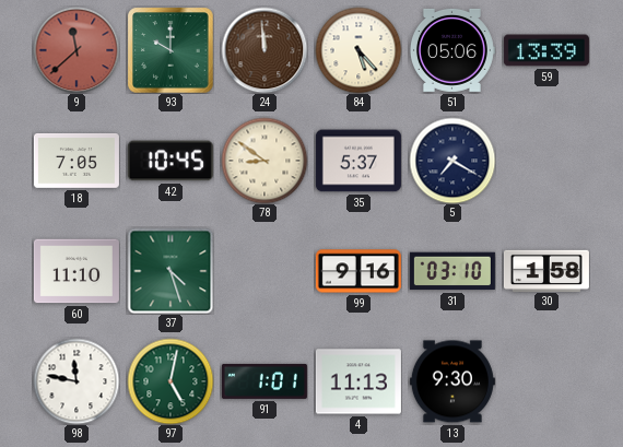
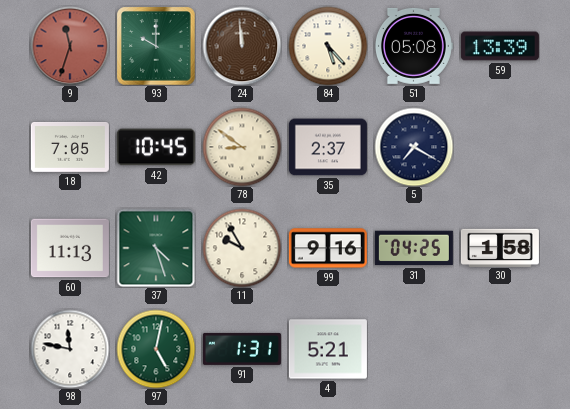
9: 11:38 -> 11:33 (70, 46)
51: 05:06 -> 05:08 (414, 46)
35: 5:37 -> 2:37 (328, 147)
60: 11:10 -> 11:13 (70, 248)
11: none -> 9:55 (242, 248)
31: 03:10 -> 04:25 (414, 248)
91: 1:01 -> 1:31 (242, 349)
4: 11:13 -> 5:21 (328, 349)
13: 9:30 -> none (452, 381)
